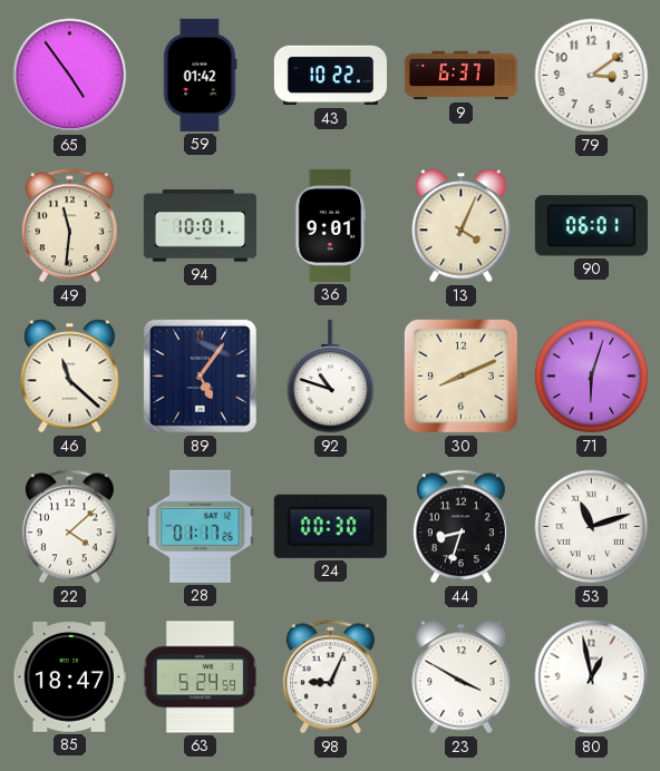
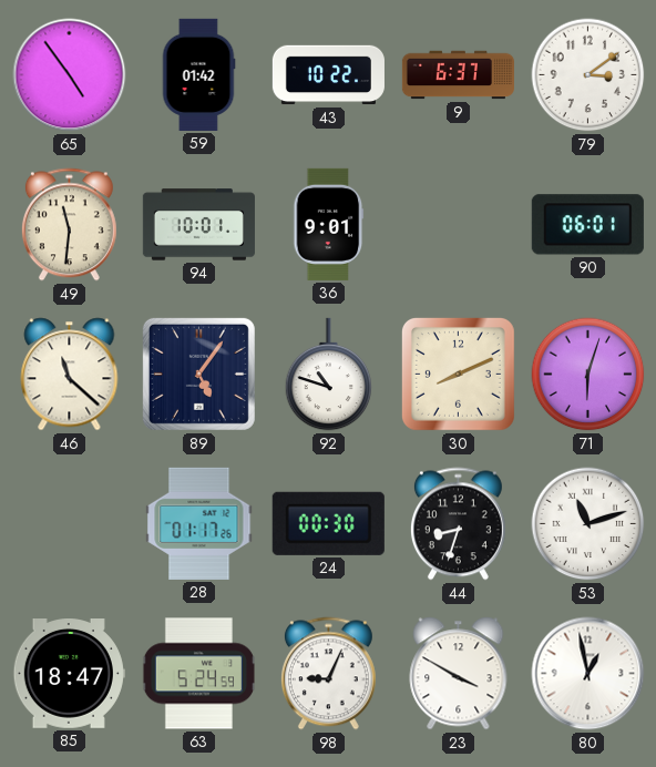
13: 4:04 -> none (462, 226)
22: 4:08 -> none (69, 527)
